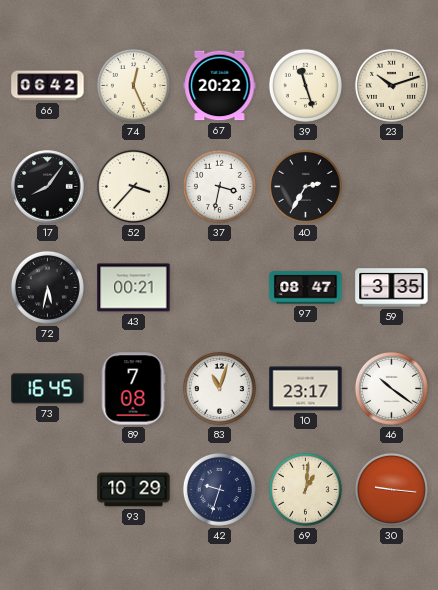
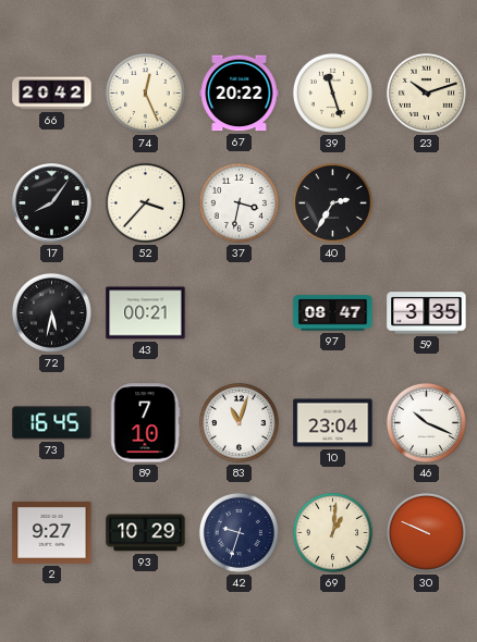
66: 06:42 -> 20:42 (52, 94)
89: 7:08 -> 7:10 (145, 423)
10: 23:17 -> 23:04 (333, 423)
46: 10:21 -> 10:19 (426, 422)
2: none -> 9:27 (52, 532)
30: 9:16 -> 9:49 (426, 532)
